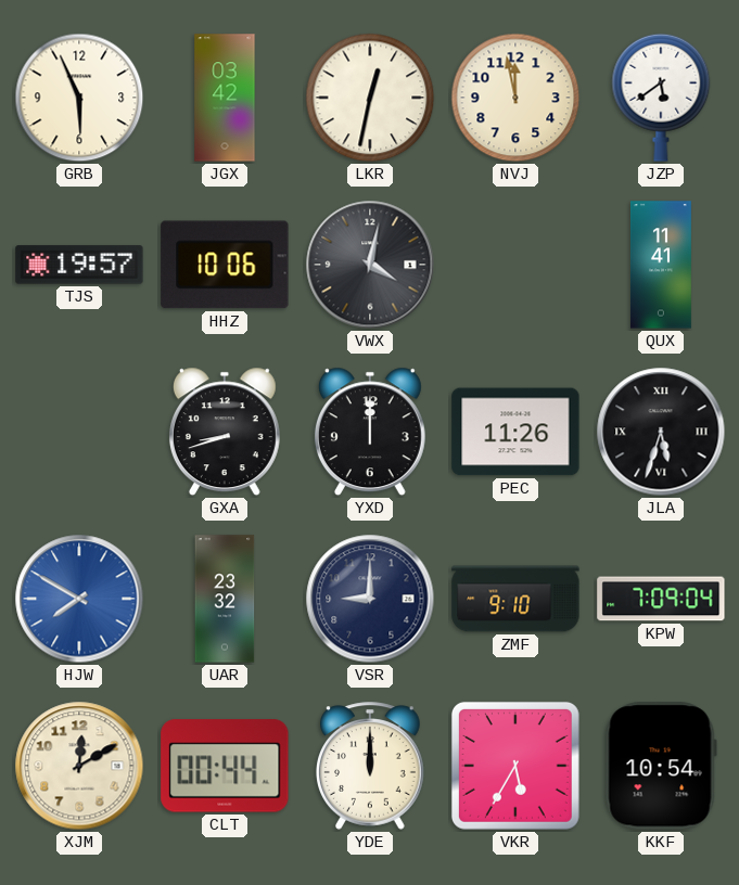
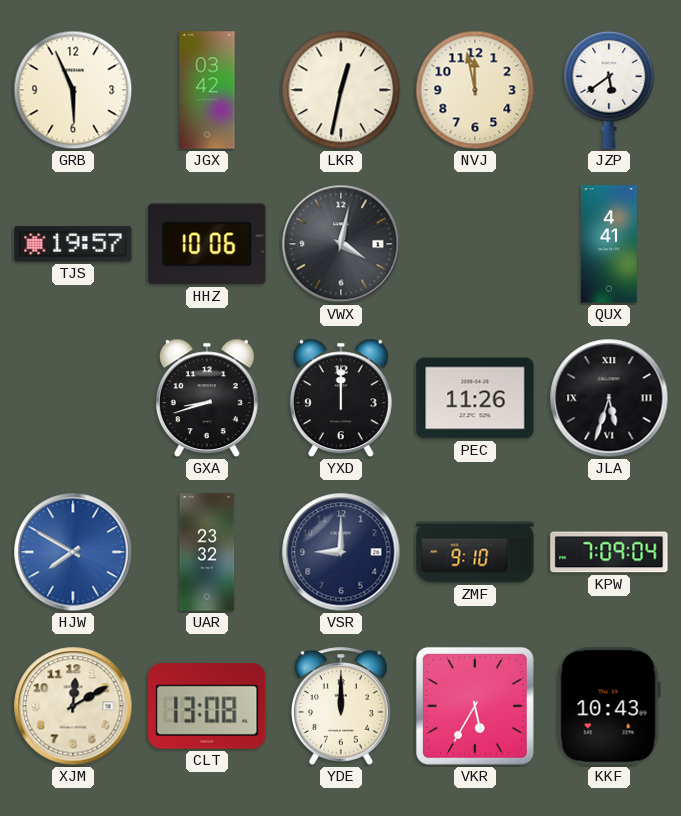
QUX: 11:41 -> 4:41 (609, 244)
CLT: 00:44 -> 13:08 (207, 706)
KKF: 10:54 -> 10:43 (609, 706)
